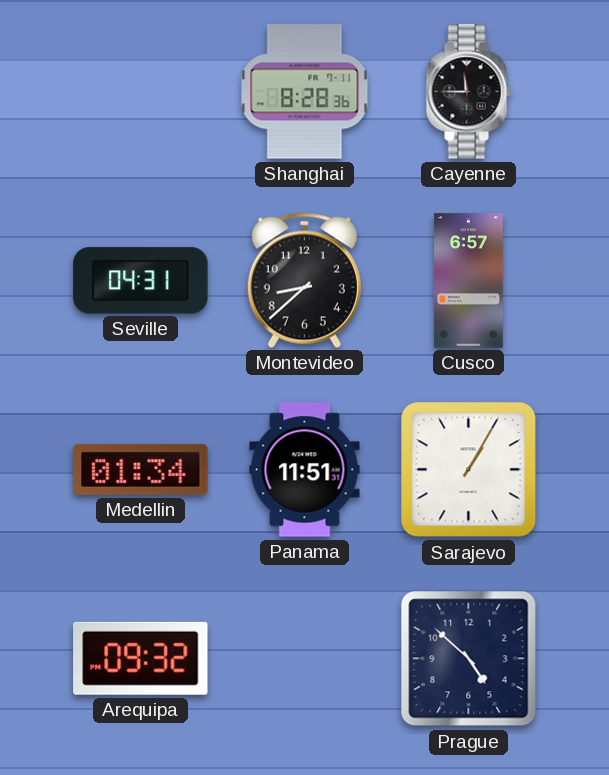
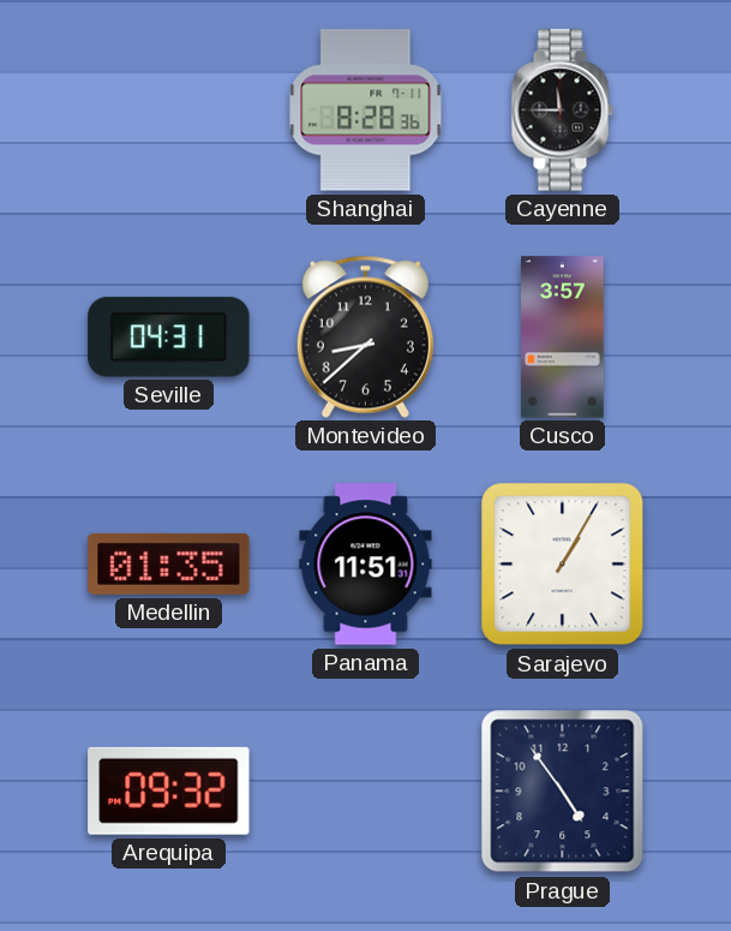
Cusco: 6:57 -> 3:57 (563, 338)
Medellin: 01:34 -> 01:35 (169, 563)
Prague: 4:52 -> 4:54 (563, 792)
